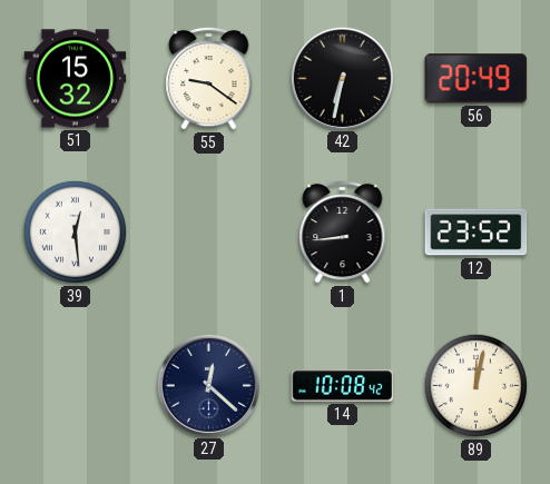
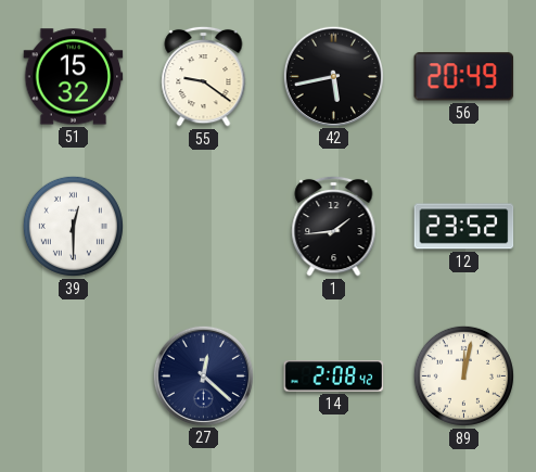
42: 6:32 -> 5:43 (333, 76)
39: 12:29 -> 12:30 (73, 226)
1: 8:44 -> 1:44 (334, 226)
14: 10:08 -> 2:08 (334, 377)
